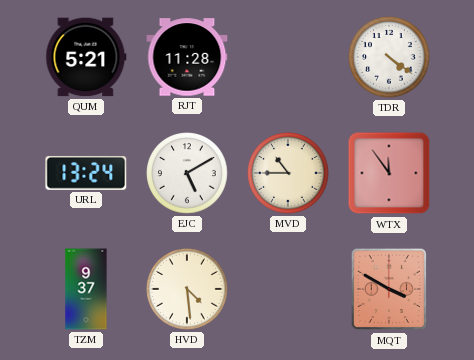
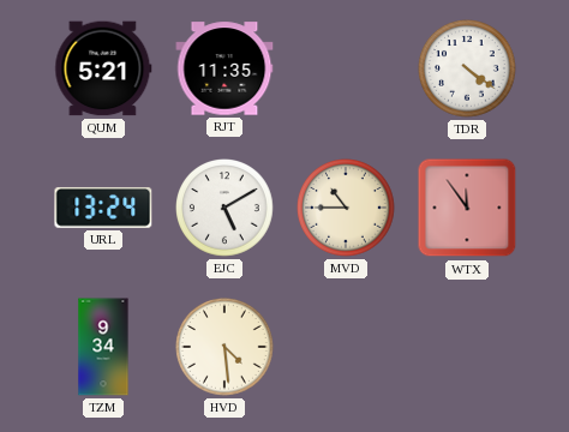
RJT: 11:28 -> 11:35 (224, 68)
TZM: 9:37 -> 9:34 (103, 347)
MQT: 3:50 -> none (389, 289)
